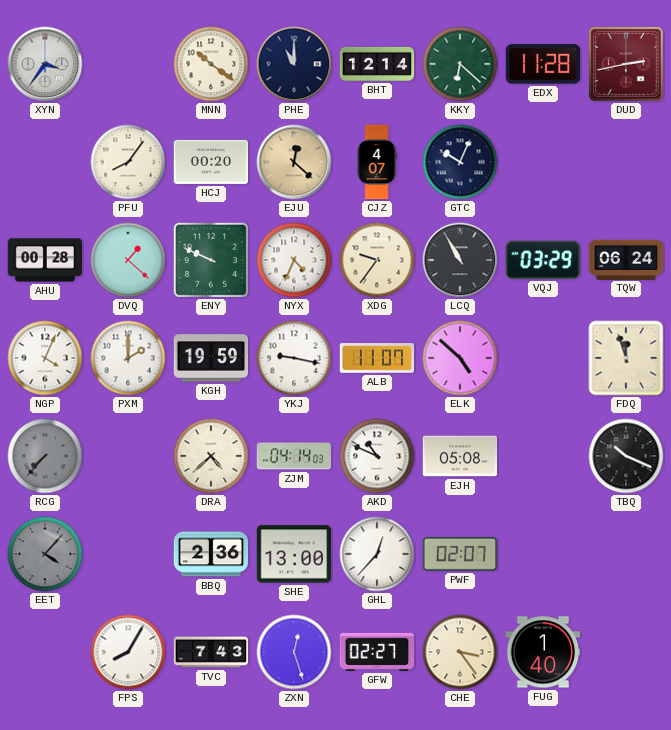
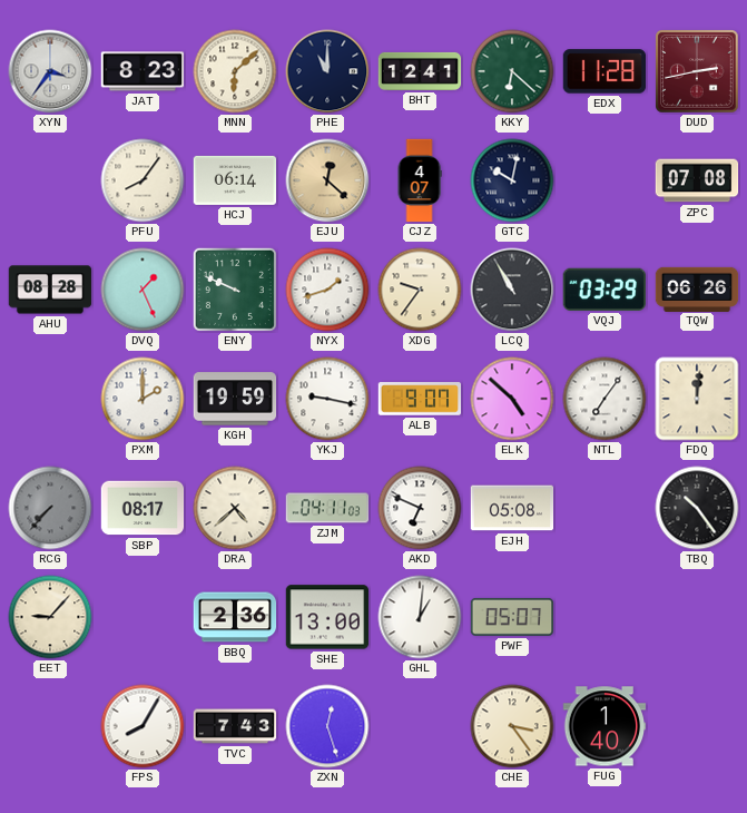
JAT: none -> 8:23 (142, 71)
MNN: 10:21 -> 6:08 (235, 71)
BHT: 12:14 -> 12:41 (420, 71)
HCJ: 00:20 -> 06:14 (235, 180)
GTC: 10:04 -> 10:02 (512, 180)
ZPC: none -> 07:08 (697, 180)
AHU: 00:28 -> 08:28 (50, 290)
DVQ: 1:22 -> 1:26 (142, 290)
NYX: 4:34 -> 1:42 (327, 290)
TQW: 06:24 -> 06:26 (697, 288)
NGP: 4:04 -> none (45, 358)
ALB: 11:07 -> 9:07 (420, 399)
NTL: none -> 7:06 (605, 399)
FDQ: 11:57 -> 12:01 (697, 399)
SBP: none -> 08:17 (142, 508)
ZJM: 04:14 -> 04:11 (327, 508)
AKD: 10:49 -> 6:49 (420, 508)
TBQ: 10:19 -> 10:24 (697, 508)
EET: 4:07 -> 9:07 (50, 617)
EET dial: grey -> cream (50, 617)
GHL: 12:37 -> 1:01 (420, 617)
PWF: 02:07 -> 05:07 (512, 617)
GFW: 02:27 -> none (377, 652)
